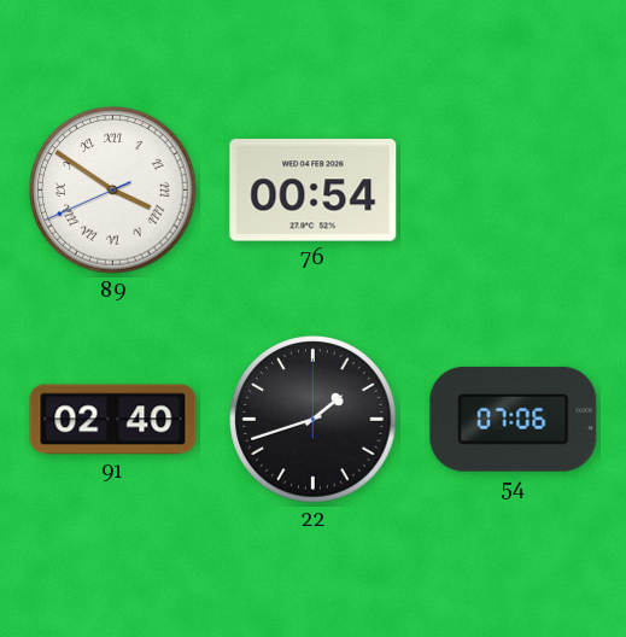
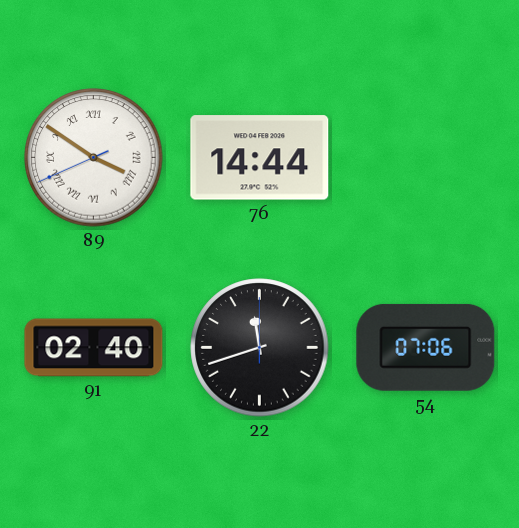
76: 00:54 -> 14:44 (260, 158)
22: 1:42 -> 11:42 (260, 348)
